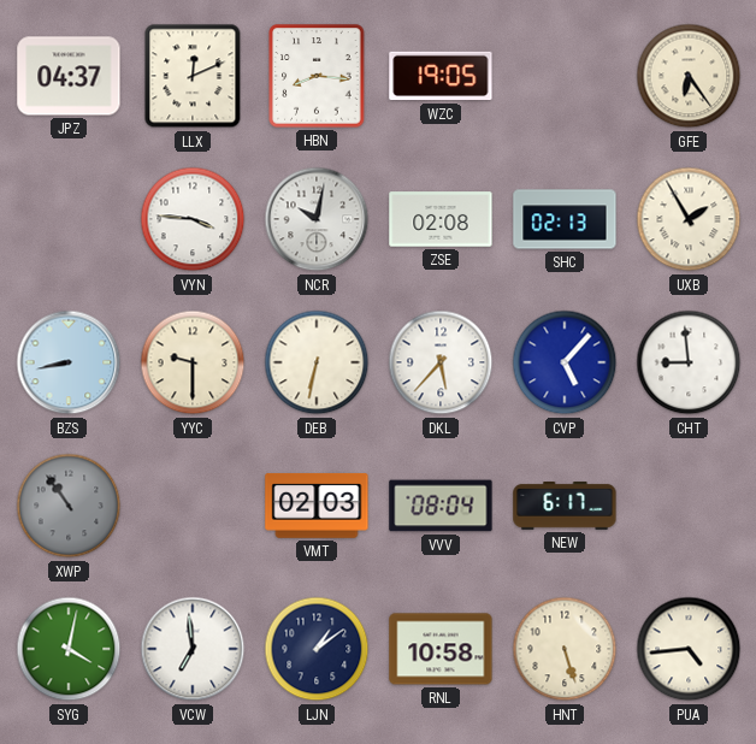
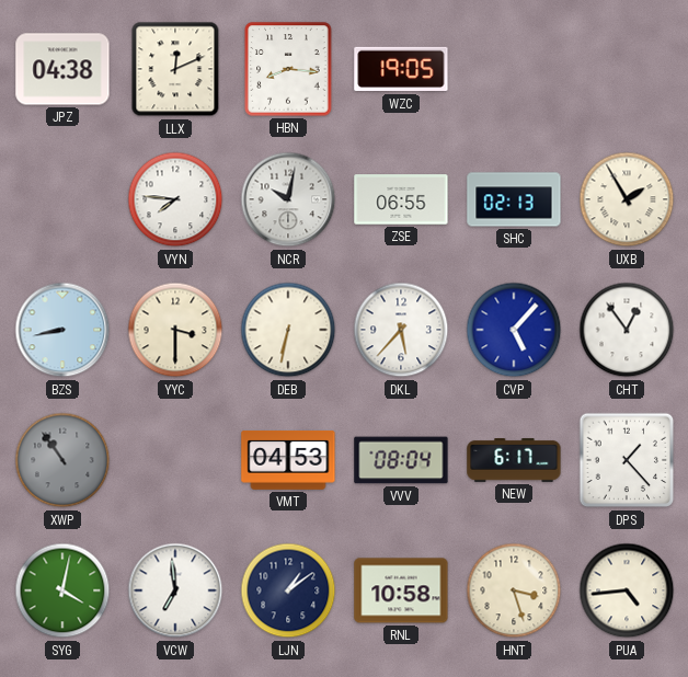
JPZ: 04:37 -> 04:38 (62, 69)
GFE: 6:24 -> none (689, 76)
VYN: 3:46 -> 7:46 (175, 199)
ZSE: 02:08 -> 06:55 (401, 199)
YYC: 9:30 -> 3:30 (175, 330)
CHT: 8:59 -> 12:54 (627, 330)
VMT: 02:03 -> 04:53 (288, 461)
DPS: none -> 1:23 (627, 460)
HNT: 5:27 -> 3:27 (514, 590)
